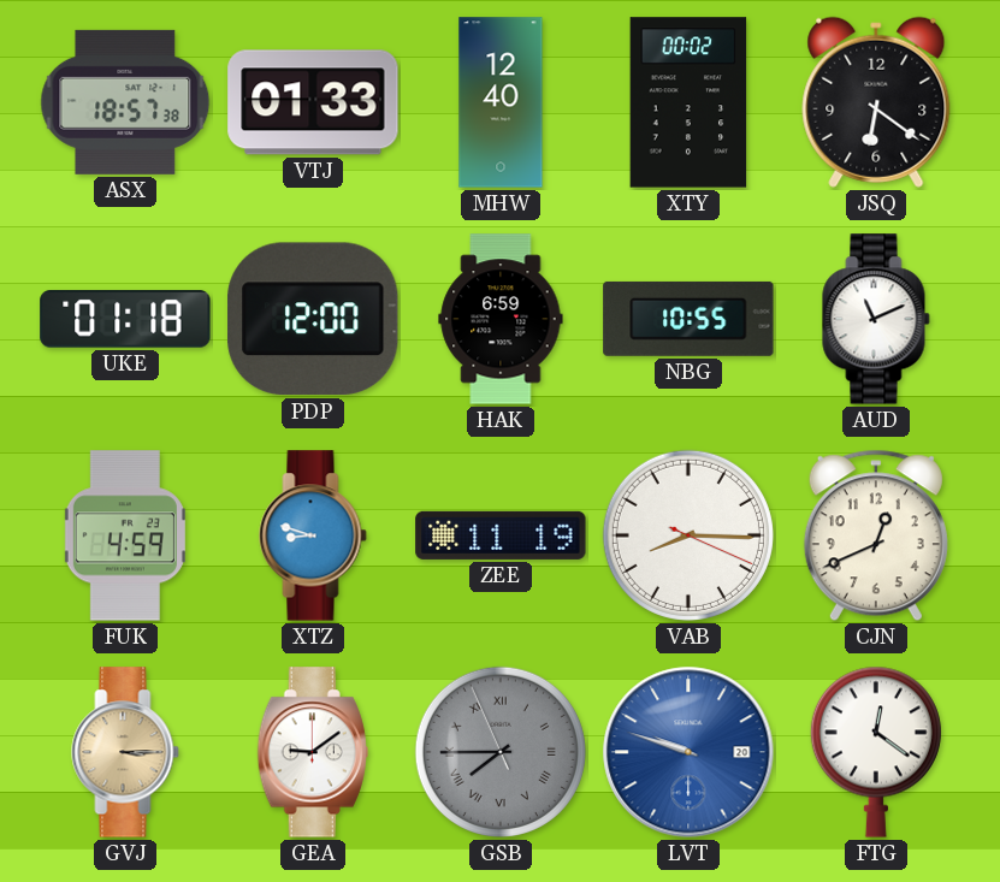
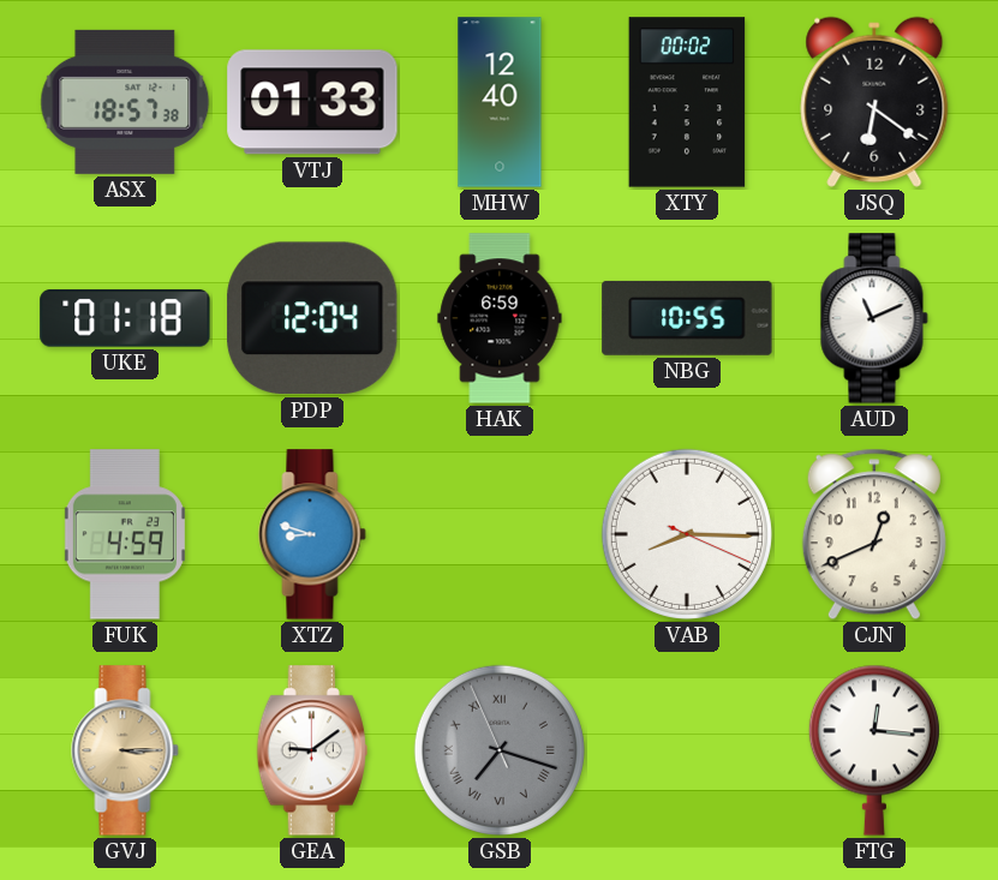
PDP: 12:00 -> 12:04 (312, 318)
ZEE: 11:19 -> none (501, 535)
GSB: 7:44 -> 7:17 (500, 750)
LVT: 9:48 -> none (688, 752)
FTG: 12:21 -> 12:16 (874, 750)
